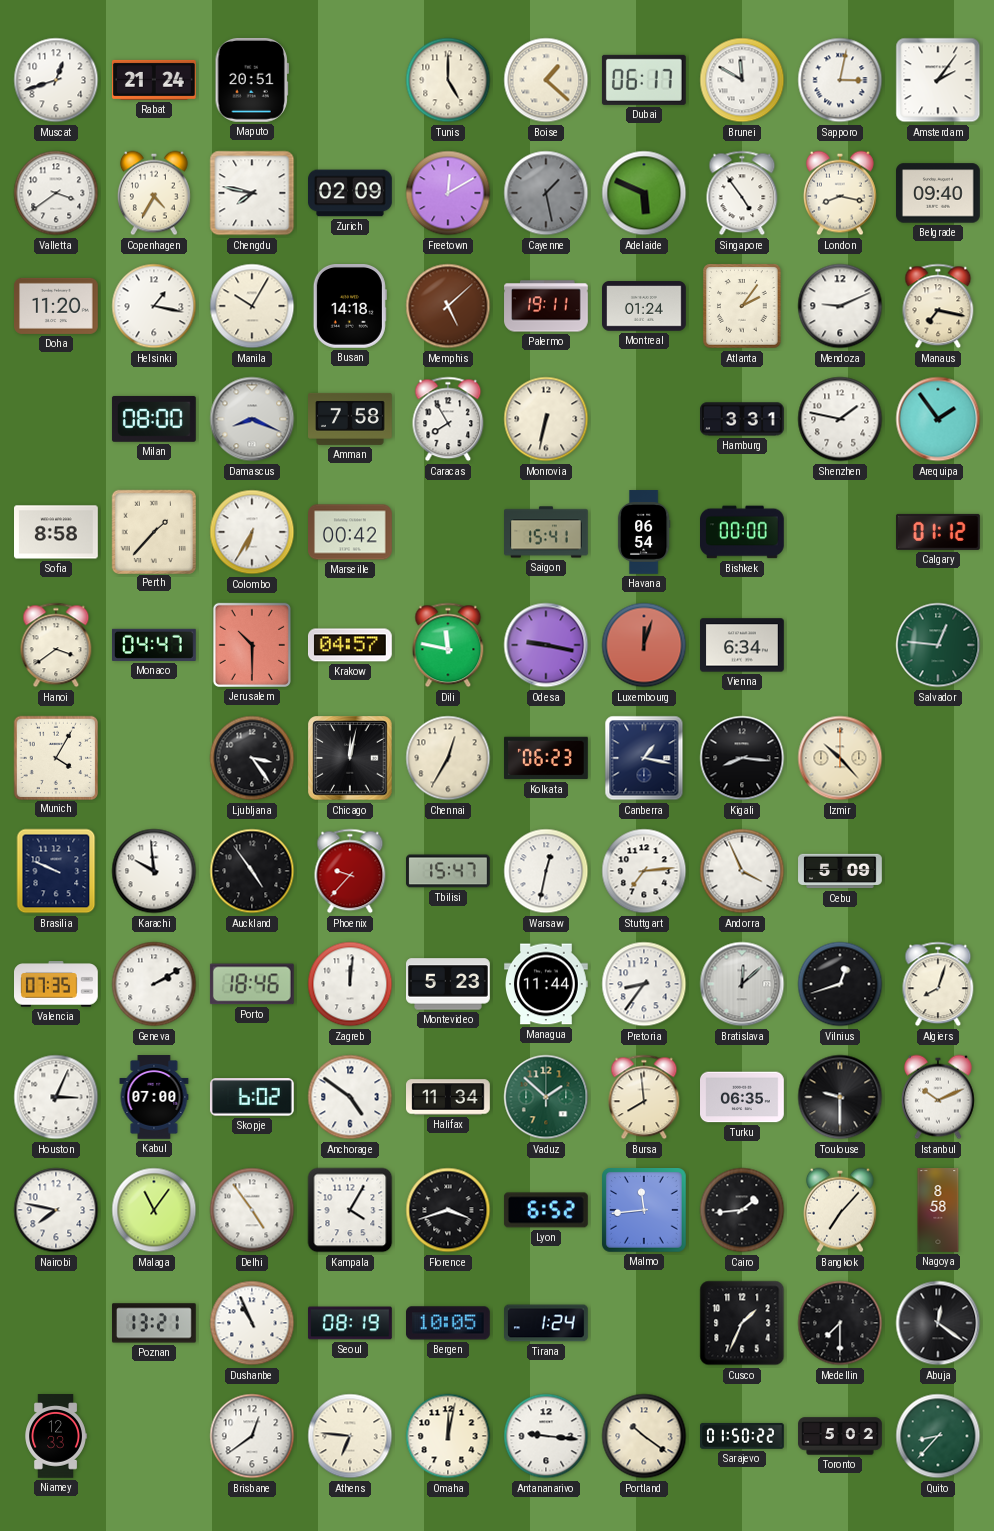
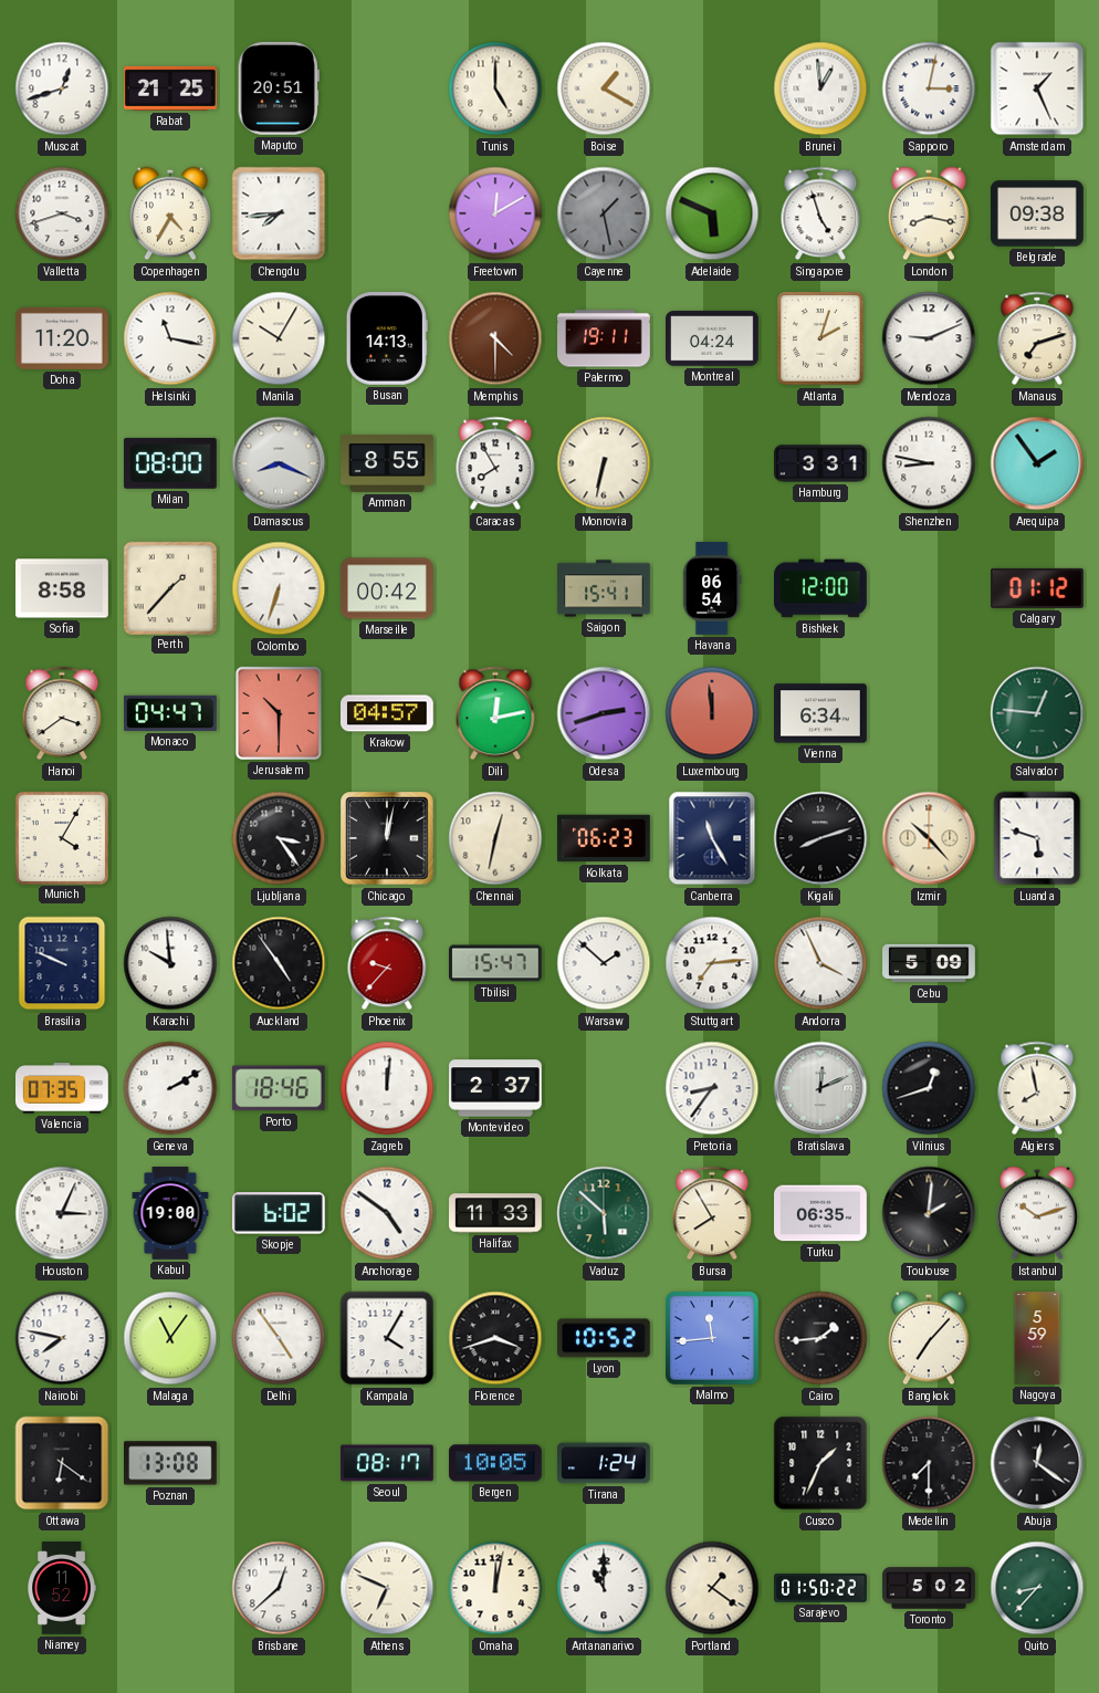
Rabat: 21:24 -> 21:25 (171, 88)
Boise: 1:22 -> 1:20 (604, 88)
Dubai: 06:17 -> none (644, 80)
Brunei: 11:50 -> 12:59 (820, 88)
Amsterdam: 2:06 -> 1:26 (1037, 88)
Valletta: 3:39 -> 3:42 (62, 213)
Chengdu: 7:47 -> 7:44 (279, 213)
Zurich: 02:09 -> none (351, 193)
Singapore: 4:54 -> 4:57 (820, 213)
Belgrade: 09:40 -> 09:38 (1038, 213)
Helsinki: 1:17 -> 11:17 (170, 338)
Busan: 14:18 -> 14:13 (387, 339)
Memphis: 5:08 -> 4:30 (495, 338)
Montreal: 01:24 -> 04:24 (713, 338)
Atlanta: 2:06 -> 2:03 (820, 338)
Manaus: 7:17 -> 7:12 (1037, 338)
Amman: 7:58 -> 8:55 (387, 463)
Shenzhen: 1:47 -> 8:47 (929, 463)
Colombo: 6:35 -> 6:33 (279, 588)
Bishkek: 00:00 -> 12:00 (821, 588)
Dili: 11:47 -> 12:13 (495, 713)
Odesa: 9:17 -> 2:42 (604, 713)
Luxembourg: 12:03 -> 11:59 (712, 713)
Chennai: 12:35 -> 12:32 (495, 838)
Canberra: 1:17 -> 11:25 (712, 838)
Kigali: 8:16 -> 8:12 (820, 838)
Luanda: none -> 5:48 (1037, 838)
Warsaw: 12:32 -> 1:52 (604, 963)
Montevideo: 5:23 -> 2:37 (496, 1088)
Managua: 11:44 -> none (547, 984)
Bratislava: 12:08 -> 12:11 (820, 1088)
Algiers: 8:03 -> 7:58 (1037, 1088)
Kabul: 07:00 -> 19:00 (170, 1213)
Halifax: 11:34 -> 11:33 (496, 1213)
Vaduz: 1:52 -> 5:52 (604, 1213)
Bursa: 7:59 -> 7:55 (712, 1213)
Toulouse: 9:30 -> 2:01 (929, 1213)
Istanbul: 10:11 -> 10:12 (1037, 1213)
Lyon: 6:52 -> 10:52 (604, 1338)
Nagoya: 8:58 -> 5:59 (1037, 1338)
Ottawa: none -> 6:21 (62, 1463)
Poznan: 13:21 -> 13:08 (171, 1463)
Dushanbe: 10:56 -> none (252, 1323)
Seoul: 08:19 -> 08:17 (388, 1463)
Niamey: 12:33 -> 11:52 (62, 1588)
Brisbane: 12:39 -> 12:38 (279, 1588)
Athens: 6:46 -> 6:49 (387, 1588)
Antananarivo: 9:16 -> 11:00 (604, 1588)
Portland: 10:21 -> 1:21 (712, 1588)
